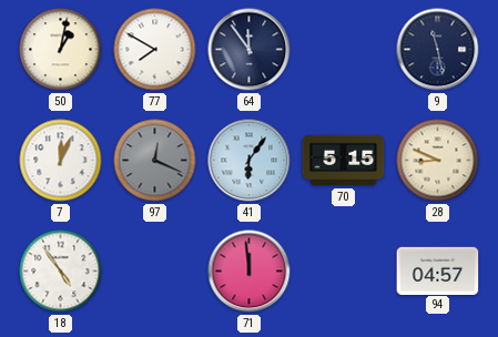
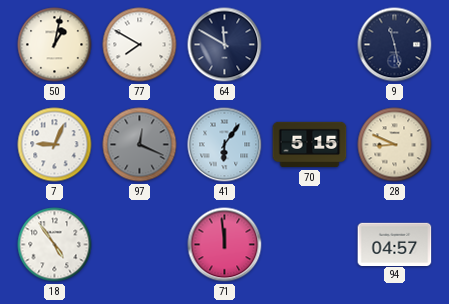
64: 11:54 -> 11:50 (225, 45)
7: 12:04 -> 9:04 (55, 145)
